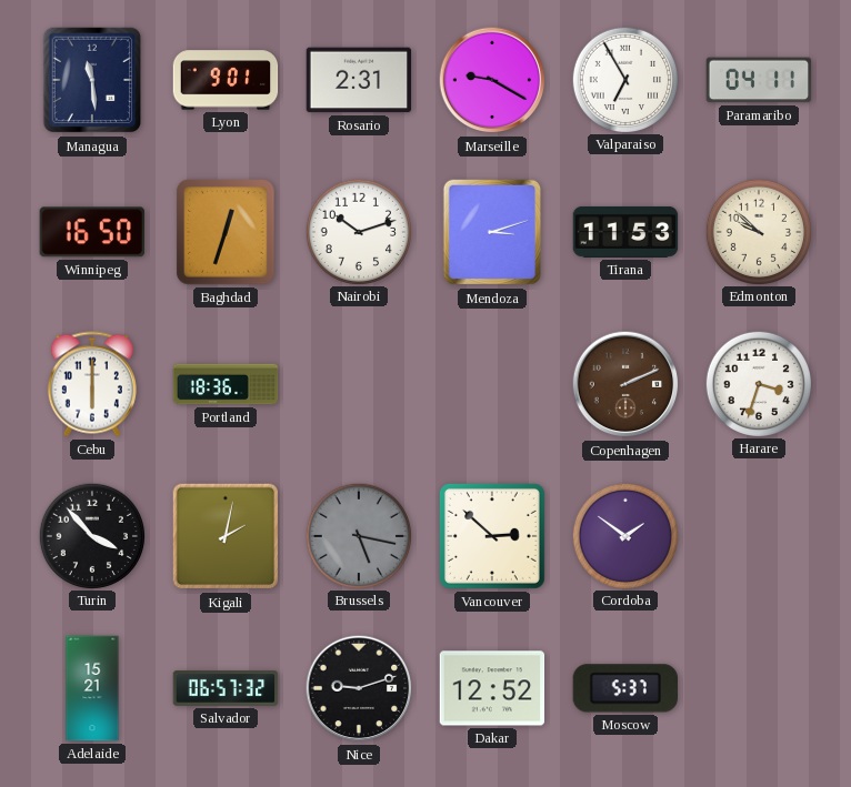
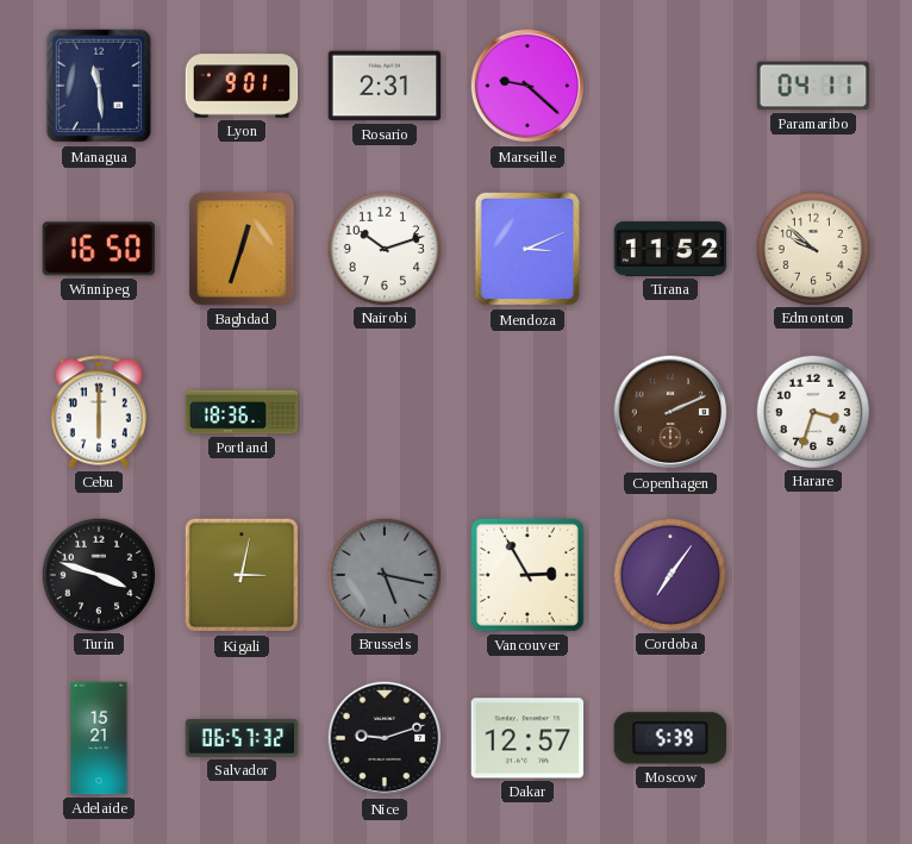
Marseille: 9:20 -> 9:22 (527, 86)
Valparaiso: 6:55 -> none (624, 79)
Mendoza: 3:12 -> 3:11 (527, 249)
Tirana: 11:53 -> 11:52 (670, 249)
Turin: 3:53 -> 3:48 (98, 574)
Kigali: 2:02 -> 3:02 (242, 575)
Vancouver: 2:52 -> 2:55 (527, 575)
Cordoba: 1:51 -> 7:06 (669, 574)
Dakar: 12:52 -> 12:57 (527, 738)
Moscow: 5:37 -> 5:39 (669, 738)
